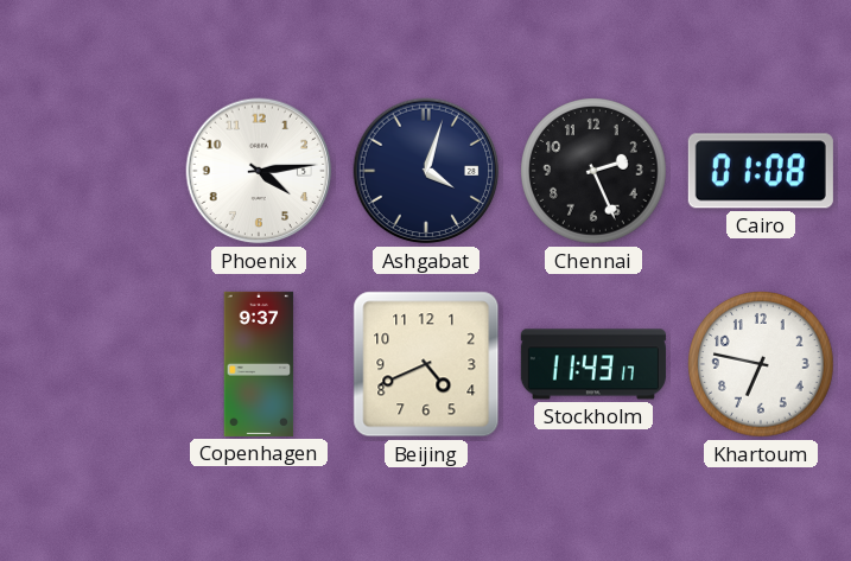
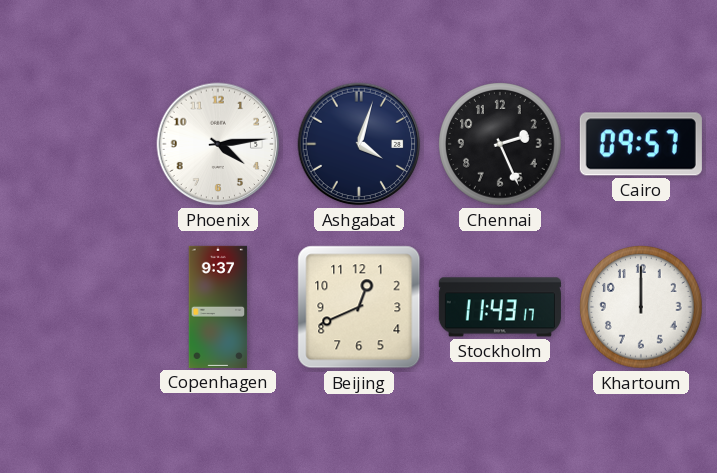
Cairo: 01:08 -> 09:57 (641, 144)
Beijing: 4:41 -> 12:41 (359, 307)
Khartoum: 6:47 -> 12:00 (641, 307)
